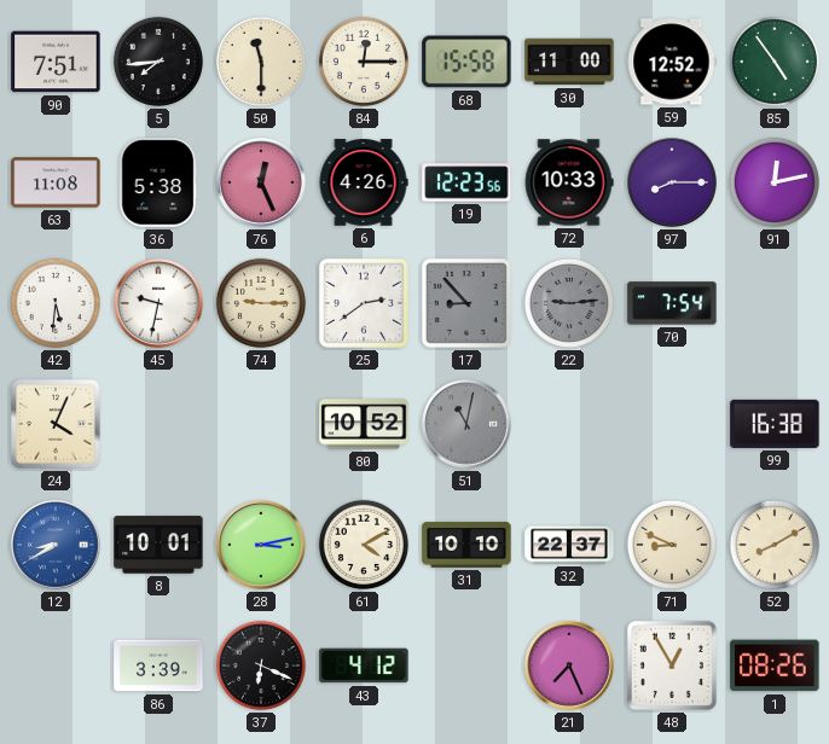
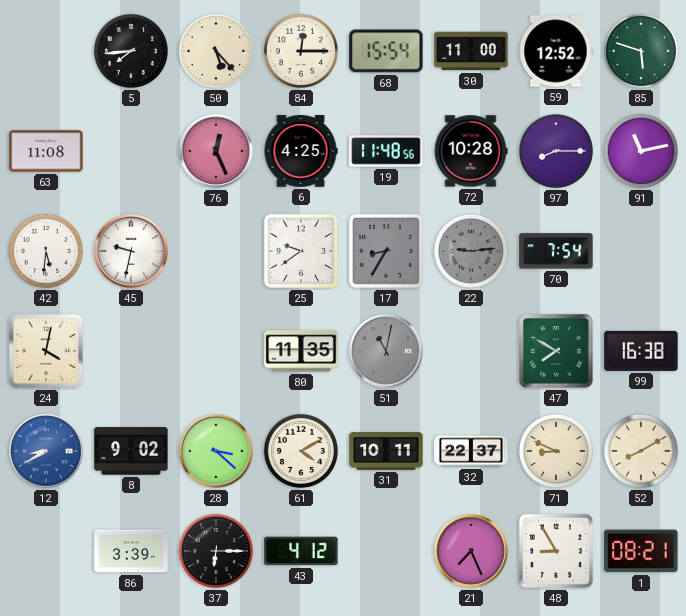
90: 7:51 -> none (56, 62)
50: 11:30 -> 5:23 (216, 51)
68: 15:58 -> 15:54 (386, 51)
85: 4:54 -> 5:48 (641, 51)
36: 5:38 -> none (158, 182)
6: 4:26 -> 4:25 (301, 151)
19: 12:23 -> 11:48 (386, 151)
72: 10:33 -> 10:28 (471, 151)
91: 12:13 -> 11:13 (641, 151)
74: 9:15 -> none (261, 303)
25: 2:39 -> 9:39 (301, 251)
17: 8:53 -> 8:35 (386, 251)
24: 4:04 -> 4:02 (46, 351)
80: 10:52 -> 11:35 (301, 351)
47: none -> 7:50 (556, 351)
8: 10:01 -> 9:02 (131, 451)
28: 3:13 -> 3:22 (216, 451)
31: 10:10 -> 10:11 (386, 451)
37: 6:19 -> 6:15 (216, 551)
48: 12:55 -> 8:55 (556, 551)
1: 08:26 -> 08:21 (641, 551)
